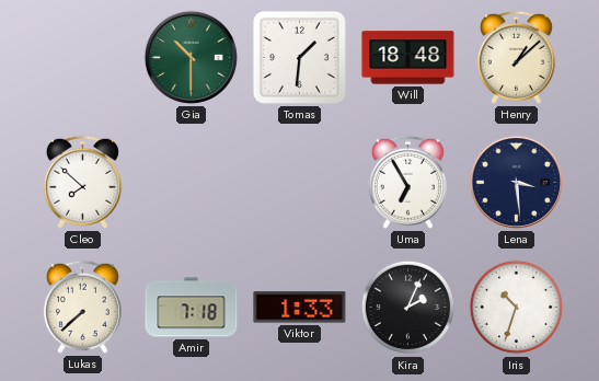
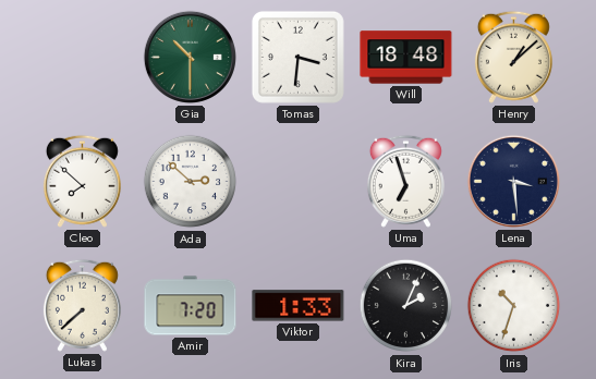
Tomas: 1:31 -> 3:31 (297, 57)
Ada: none -> 2:52 (191, 182)
Uma: 6:55 -> 6:57 (405, 181)
Amir: 7:18 -> 7:20 (191, 306)
